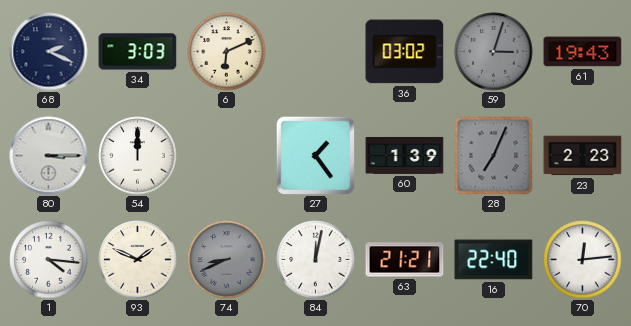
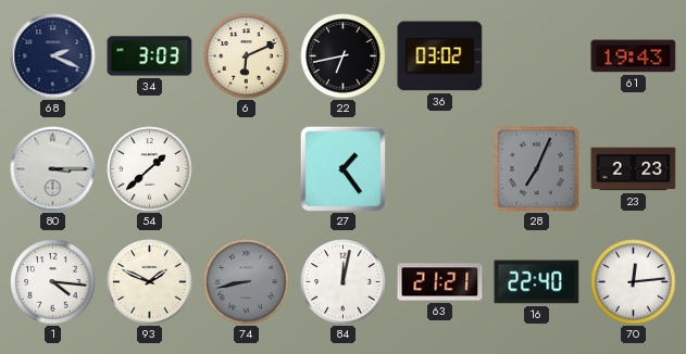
22: none -> 6:43 (344, 56)
59: 3:03 -> none (494, 52)
54: 12:00 -> 1:38 (150, 169)
60: 1:39 -> none (405, 155)
74: 8:41 -> 8:43 (247, 282)
